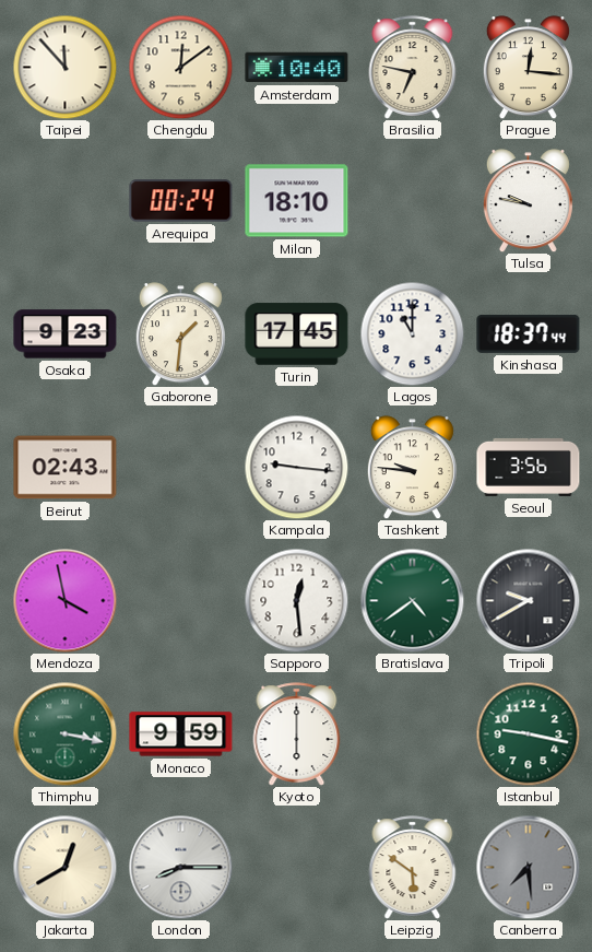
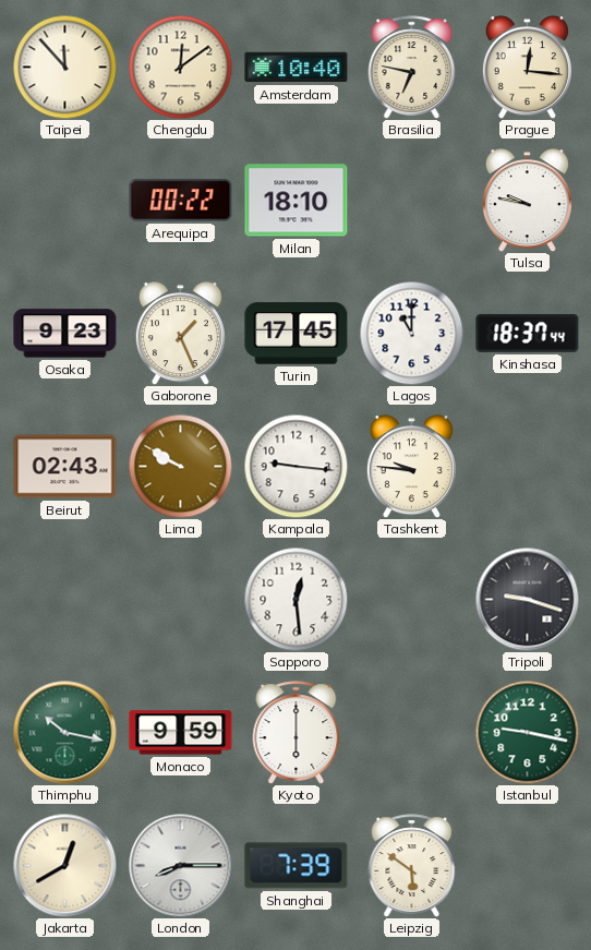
Arequipa: 00:24 -> 00:22 (181, 201)
Gaborone: 1:31 -> 1:26 (180, 334)
Lima: none -> 9:50 (180, 466)
Seoul: 3:56 -> none (529, 467)
Mendoza: 3:58 -> none (64, 600)
Bratislava: 4:39 -> none (412, 600)
Tripoli: 9:40 -> 9:18 (527, 599)
Thimphu: 3:17 -> 10:17 (64, 732)
Shanghai: none -> 7:39 (297, 866)
Canberra: 7:29 -> none (528, 867)
